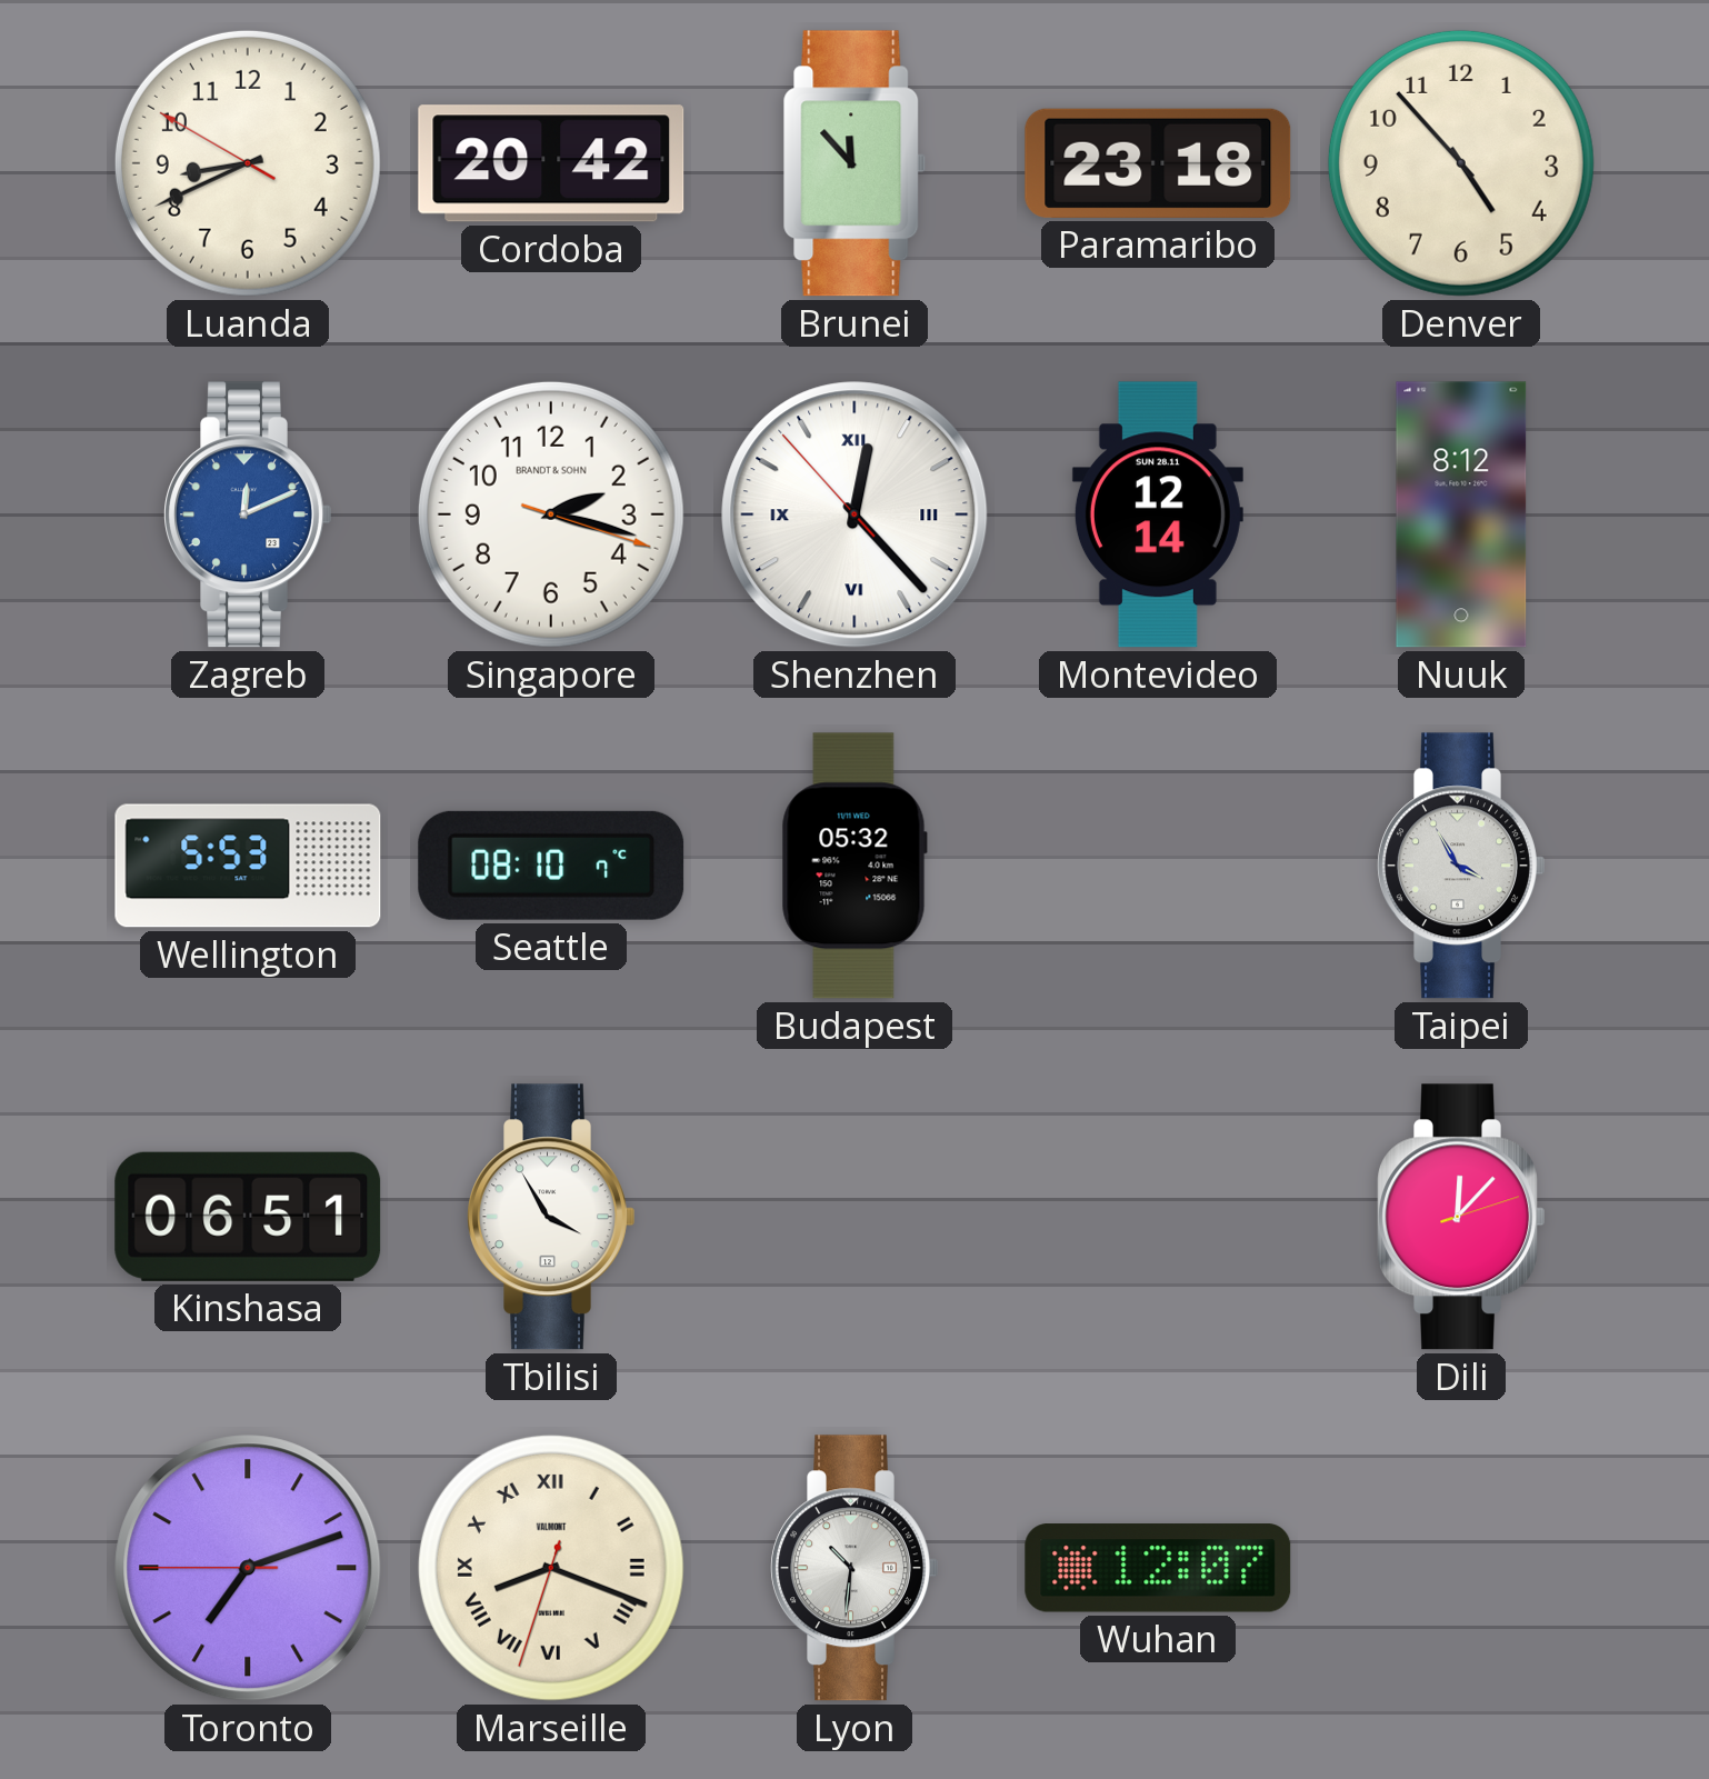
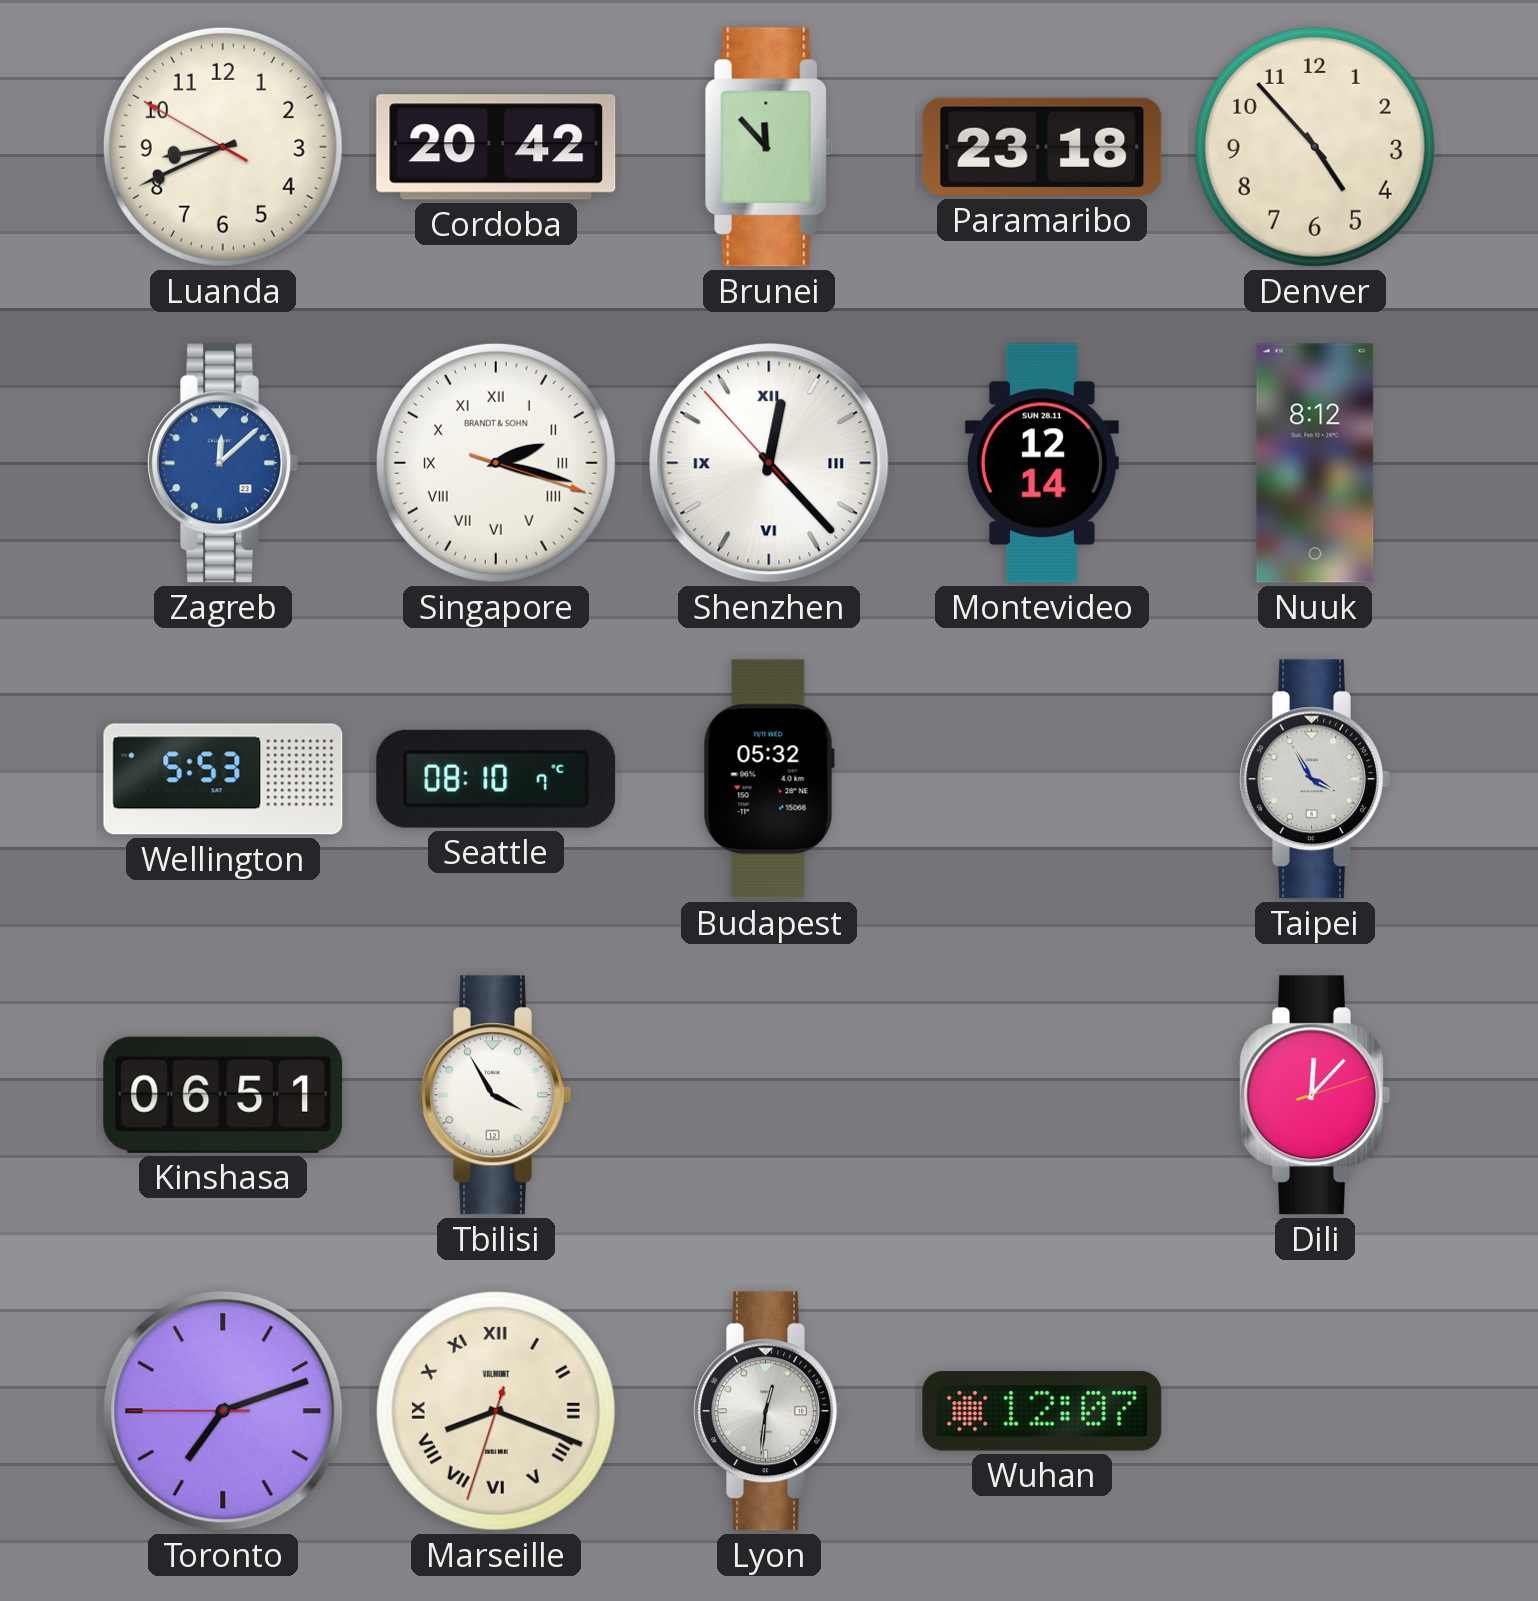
Zagreb: 12:11 -> 12:08 (223, 463)
Singapore numerals: Arabic -> Roman (496, 463)
Lyon: 10:31 -> 12:31 (769, 1411)
